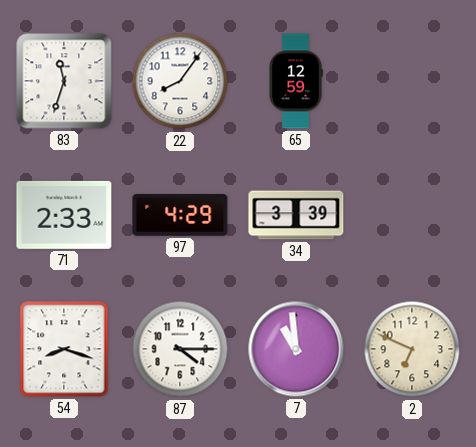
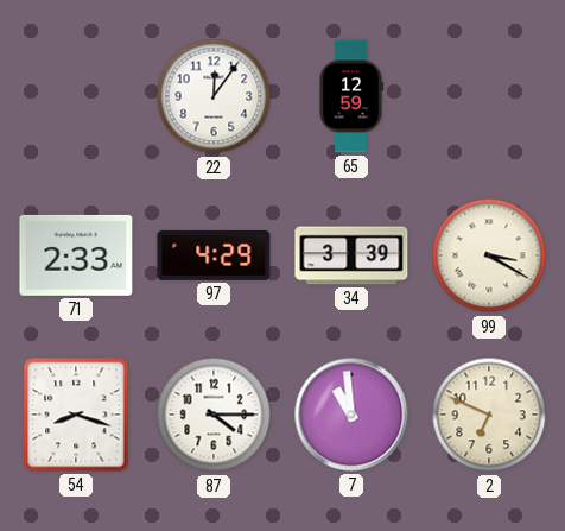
83: 11:33 -> none (64, 81)
22: 8:06 -> 12:06 (214, 96)
99: none -> 3:20 (489, 255)
